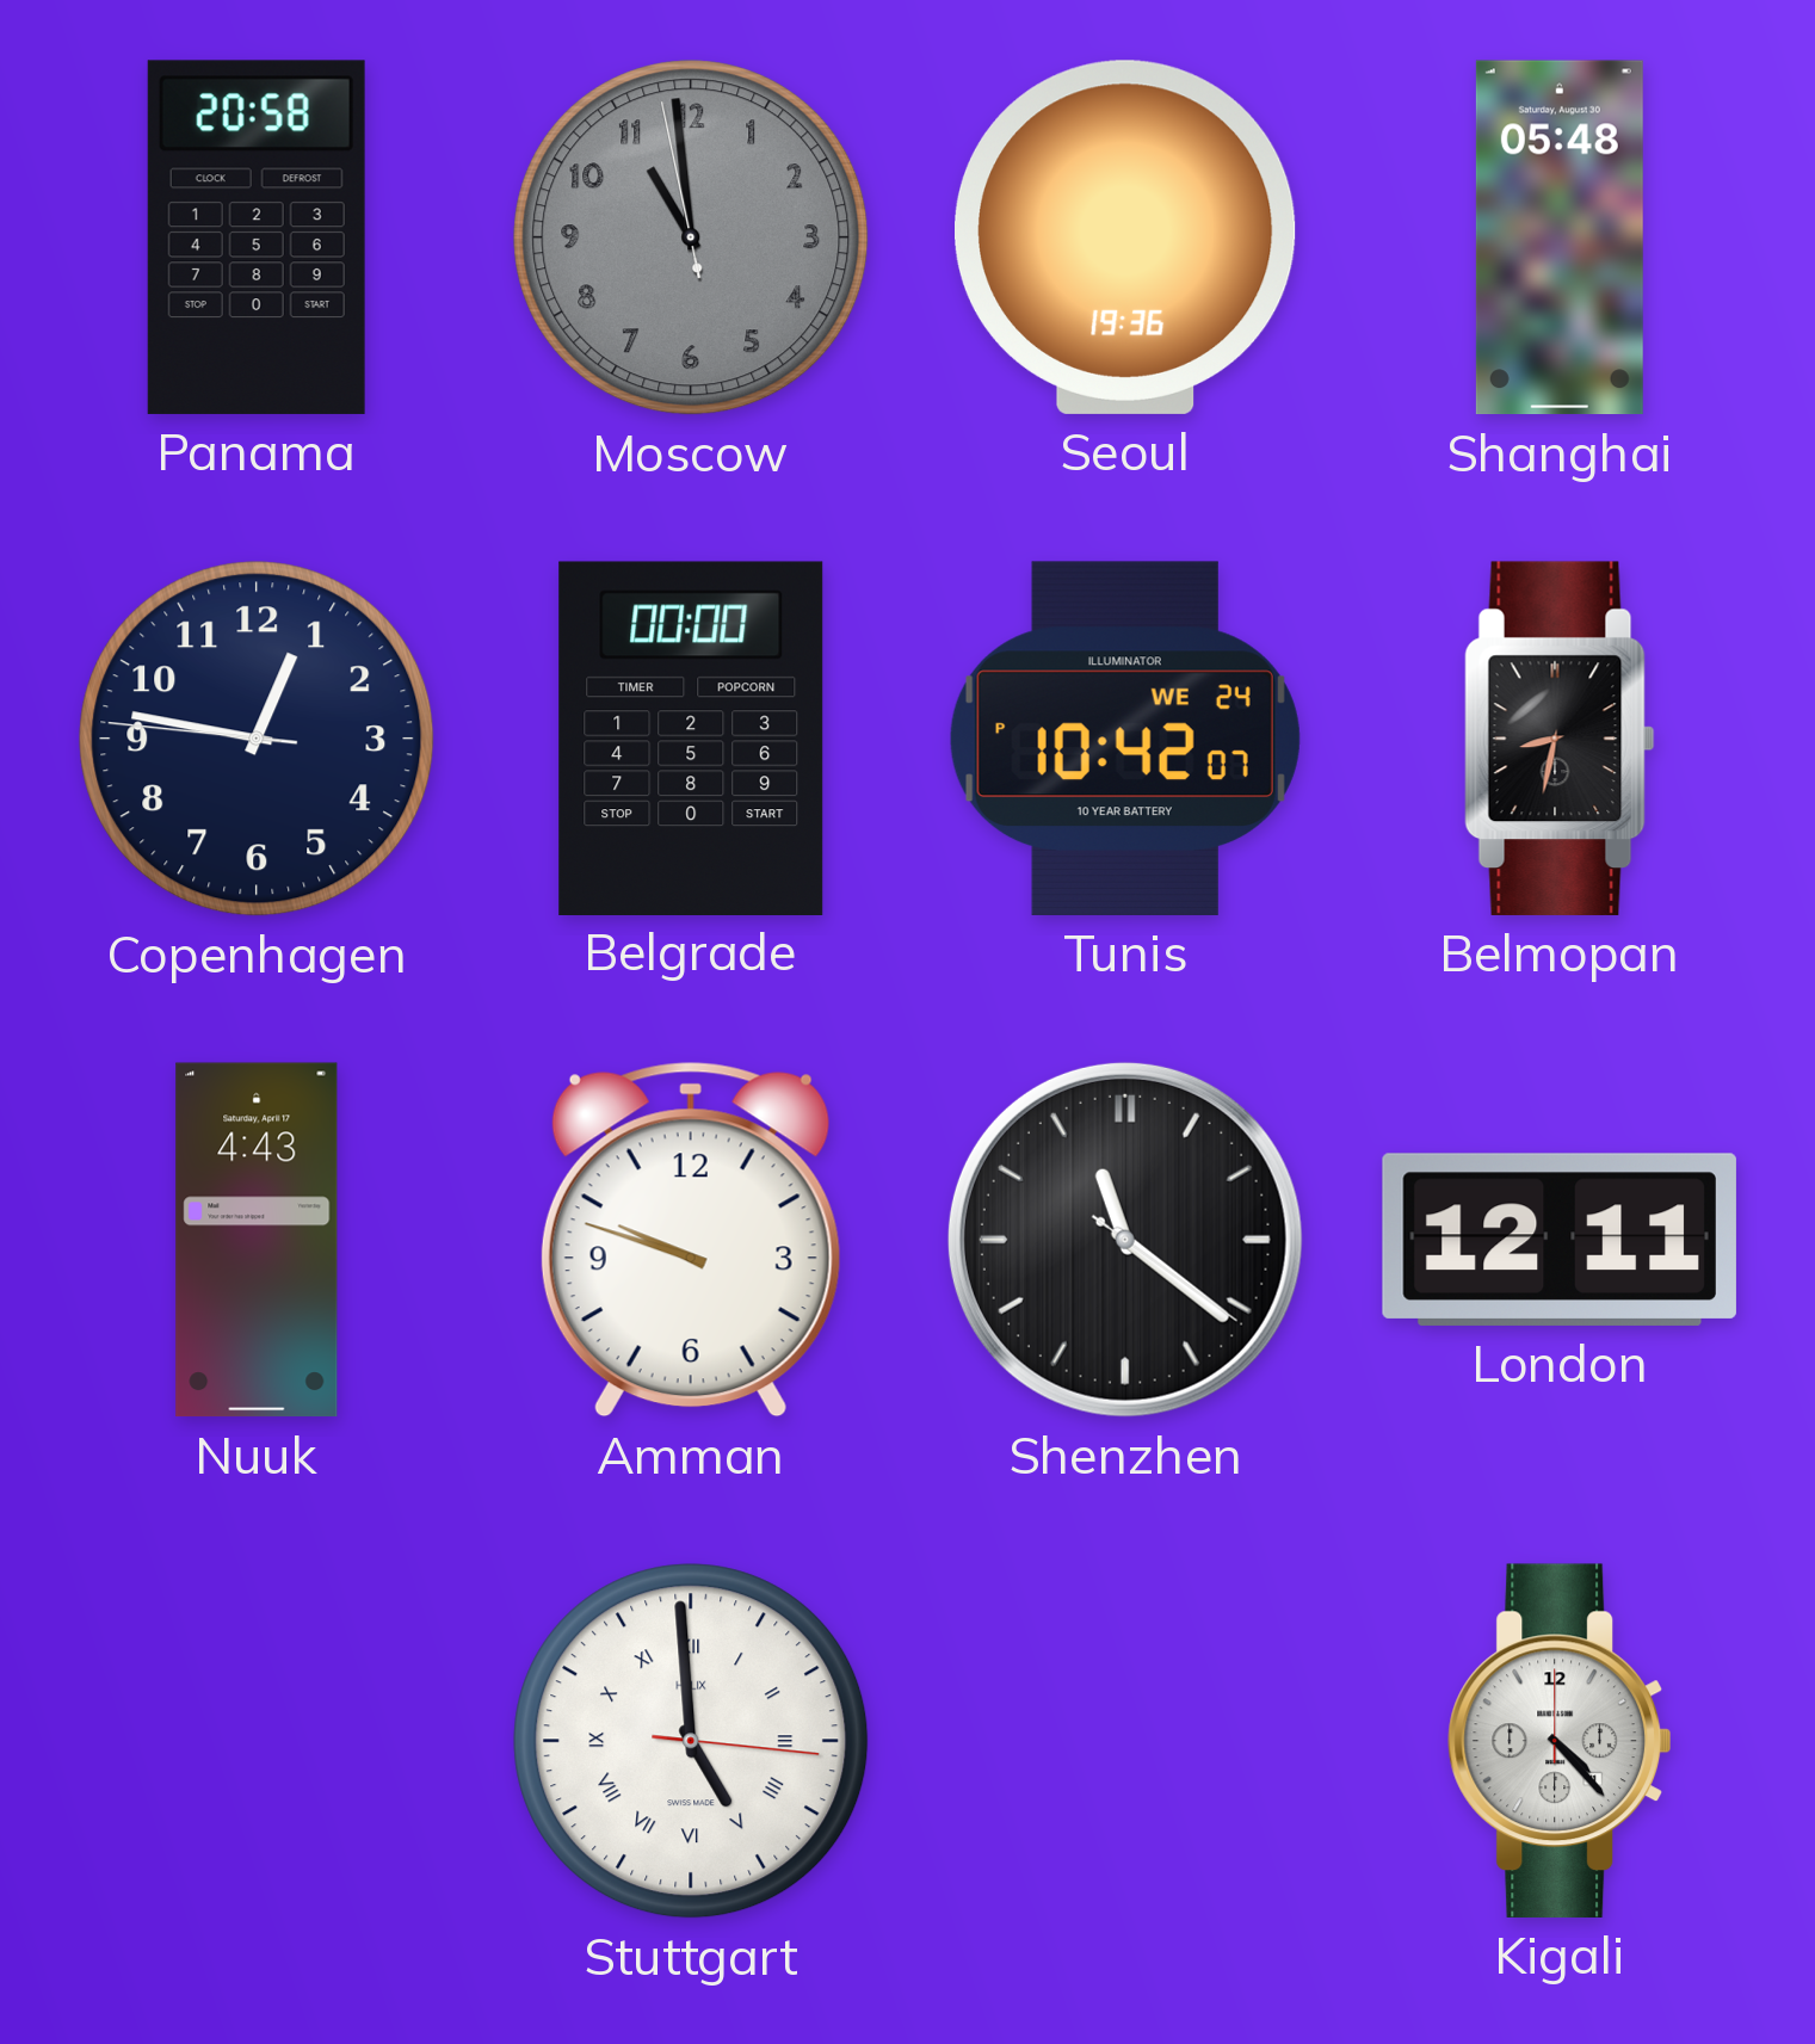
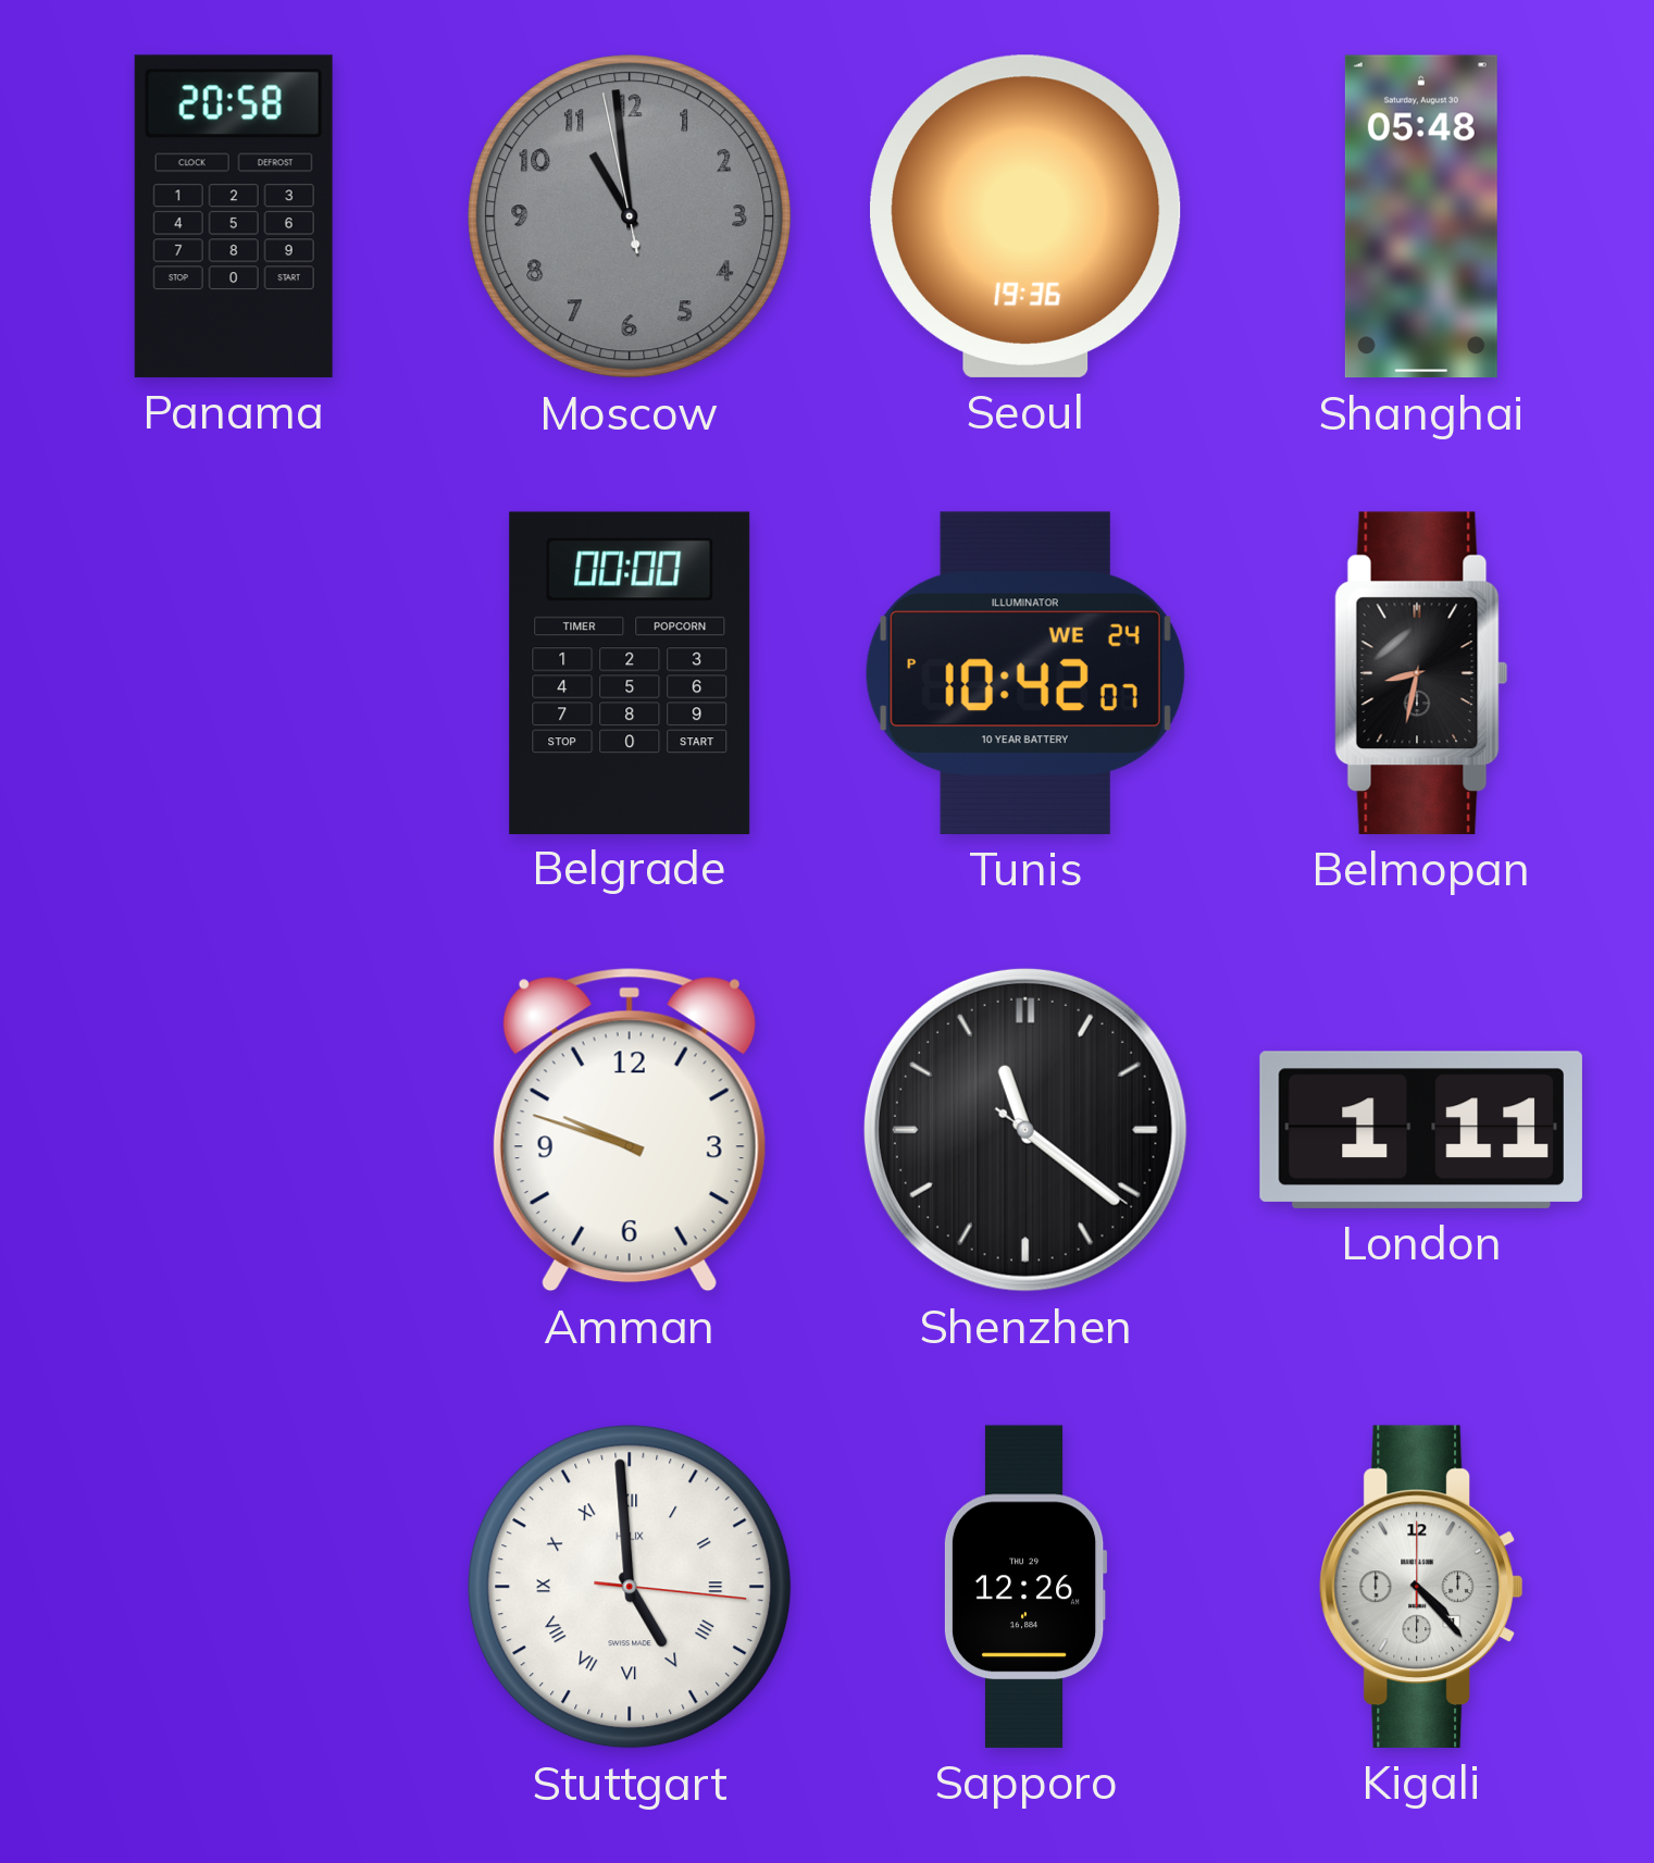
Copenhagen: 12:46 -> none (257, 739)
Nuuk: 4:43 -> none (257, 1240)
London: 12:11 -> 1:11 (1421, 1130)
Sapporo: none -> 12:26 (1025, 1587)
